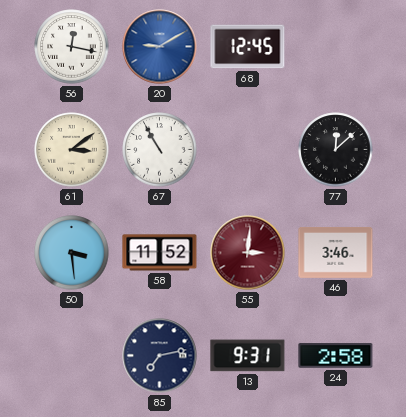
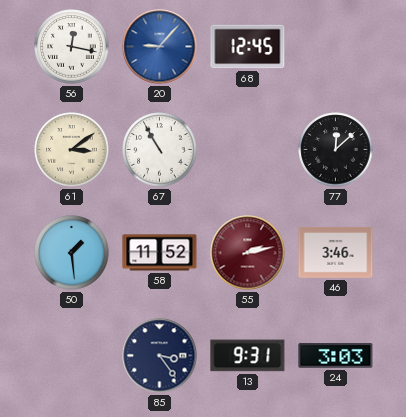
20: 9:10 -> 9:07 (160, 47)
50: 3:29 -> 1:29 (72, 253)
55: 3:01 -> 2:13 (248, 253)
85: 7:13 -> 3:24 (160, 356)
24: 2:58 -> 3:03 (336, 356)
